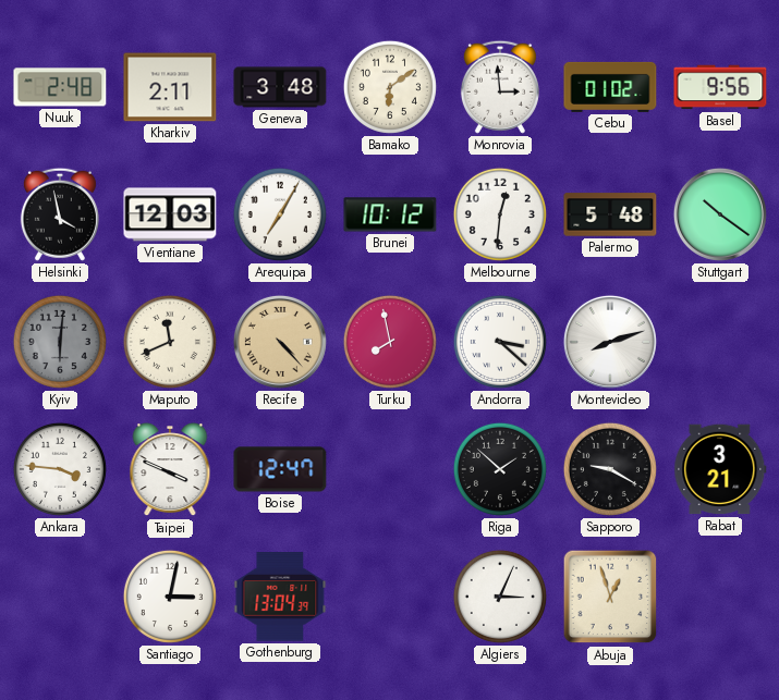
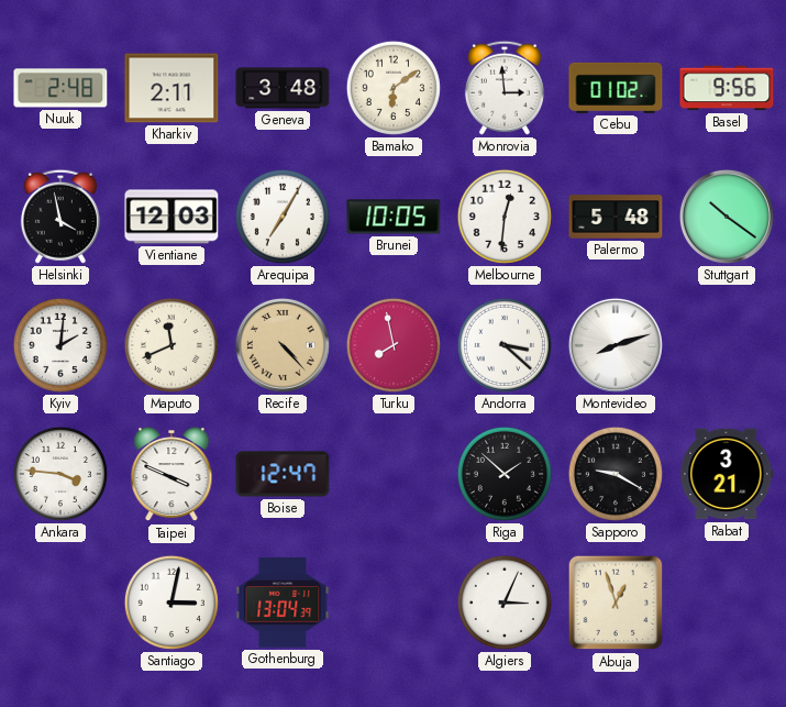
Brunei: 10:12 -> 10:05 (394, 217)
Kyiv: 6:01 -> 2:01 (60, 345)
Kyiv dial: grey -> white (60, 345)
